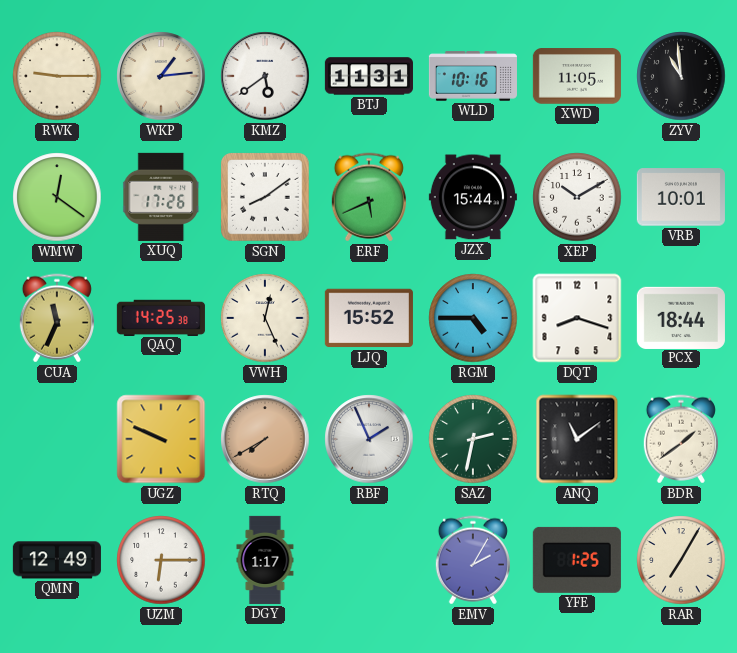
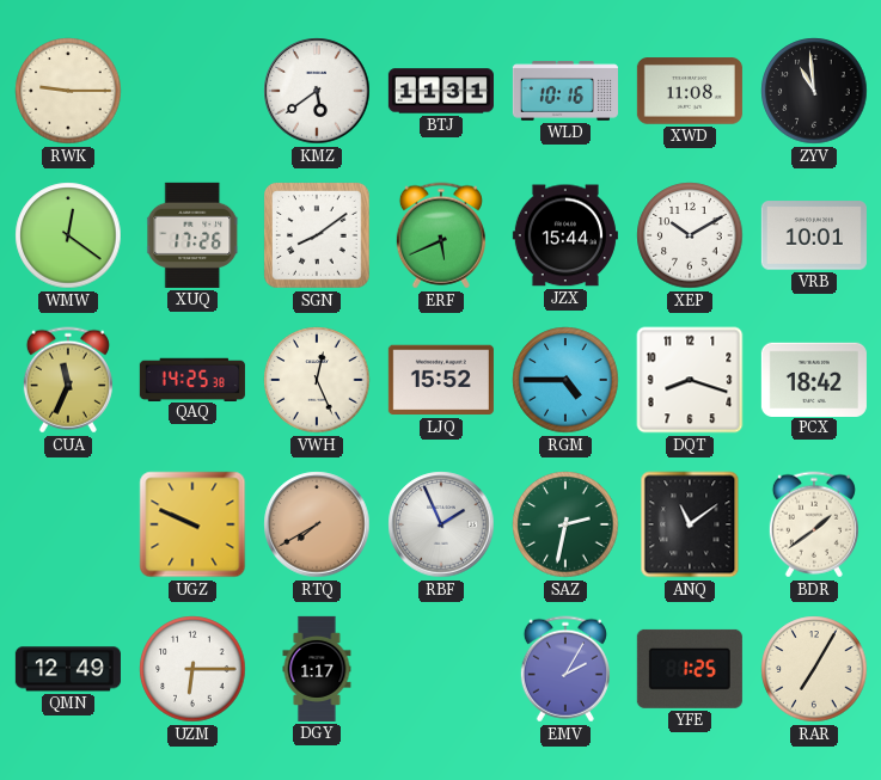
WKP: 1:14 -> none (161, 76)
XWD: 11:05 -> 11:08 (690, 91)
PCX: 18:44 -> 18:42 (814, 379)
